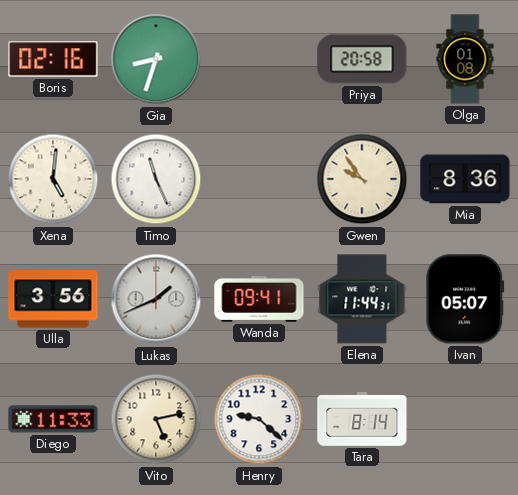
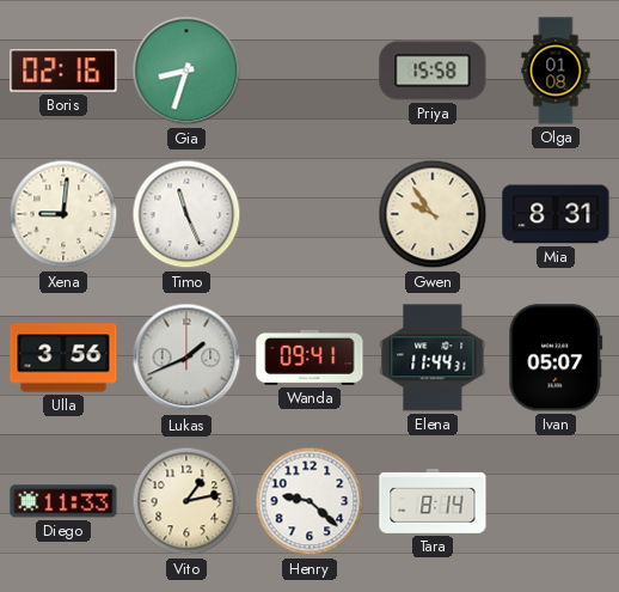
Priya: 20:58 -> 15:58 (433, 71)
Xena: 5:01 -> 9:01 (63, 214)
Mia: 8:36 -> 8:31 (556, 214)
Vito: 5:13 -> 1:13 (186, 501)
